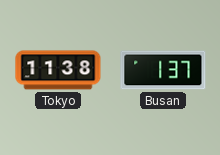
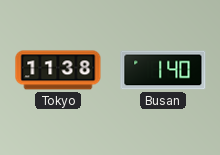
Busan: 1:37 -> 1:40 (163, 70)
